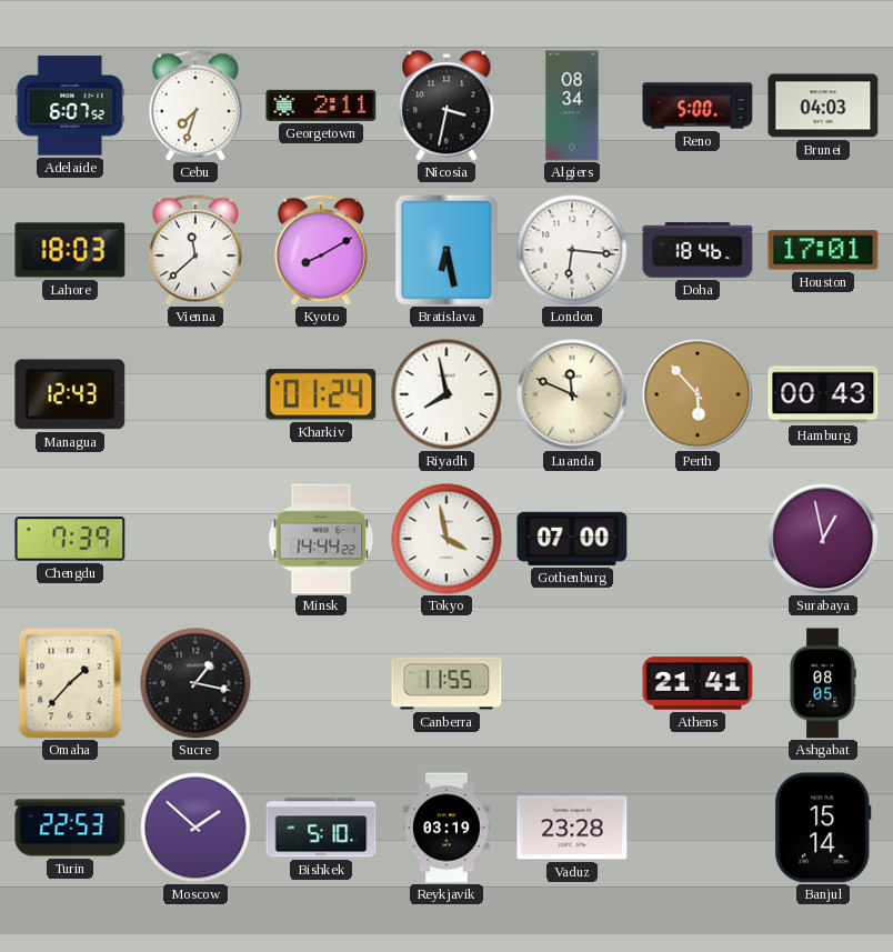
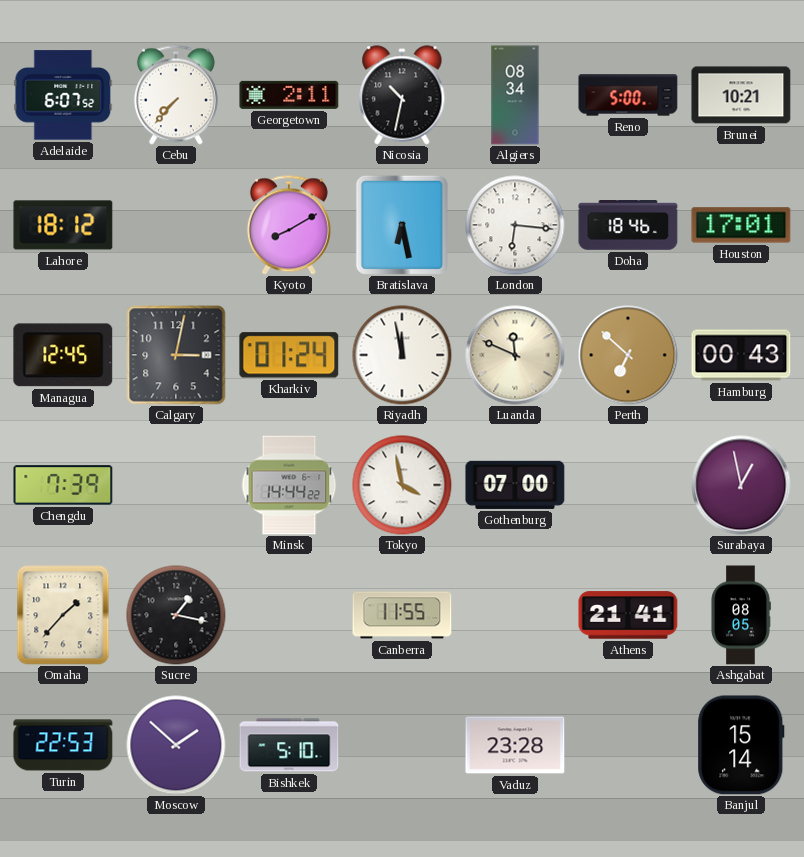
Cebu: 7:33 -> 7:37 (176, 95)
Nicosia: 3:32 -> 10:32 (402, 95)
Brunei: 04:03 -> 10:21 (741, 95)
Lahore: 18:03 -> 18:12 (63, 225)
Vienna: 11:38 -> none (195, 250)
Managua: 12:43 -> 12:45 (63, 355)
Calgary: none -> 3:02 (176, 355)
Riyadh: 7:58 -> 11:58 (402, 355)
Perth: 5:53 -> 6:52 (628, 355)
Reykjavik: 03:19 -> none (448, 828)
